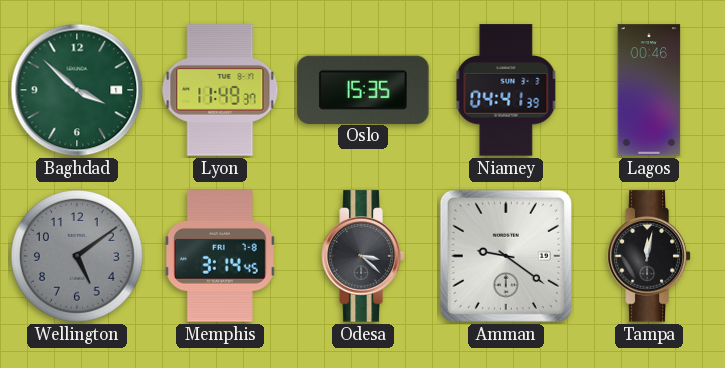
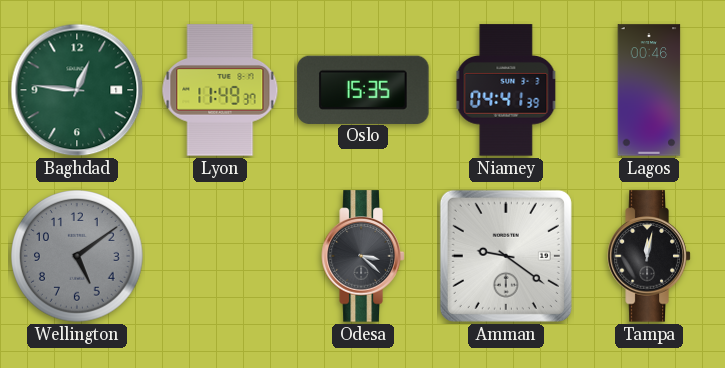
Baghdad: 3:52 -> 12:46 (77, 90)
Memphis: 3:14 -> none (220, 256)
